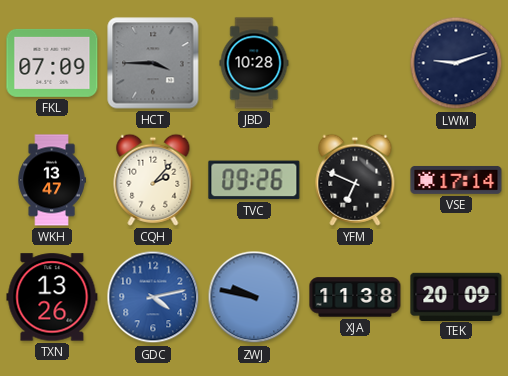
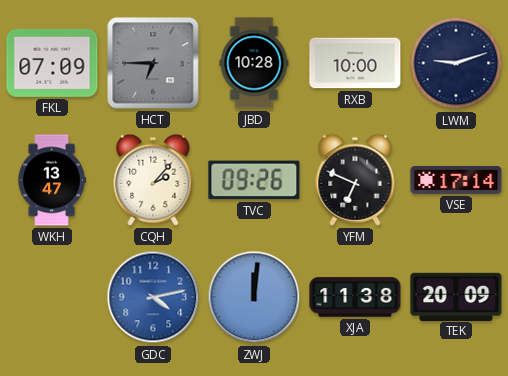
HCT: 3:45 -> 6:45 (153, 63)
RXB: none -> 10:00 (355, 63)
TXN: 13:26 -> none (52, 297)
ZWJ: 9:47 -> 12:01 (254, 297)
